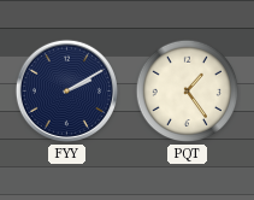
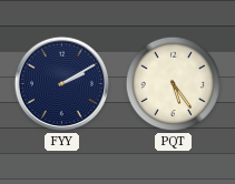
PQT: 1:24 -> 5:24 (174, 84)
